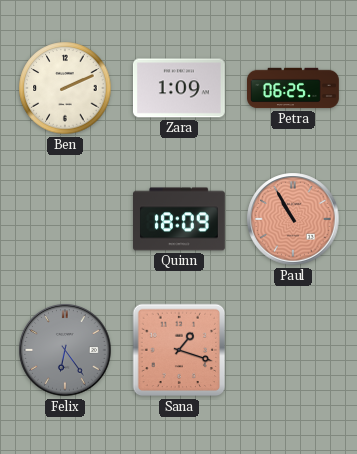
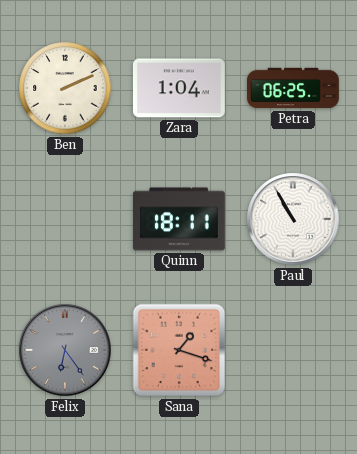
Zara: 1:09 -> 1:04 (179, 88)
Quinn: 18:09 -> 18:11 (180, 219)
Paul dial: salmon -> white (293, 219)
